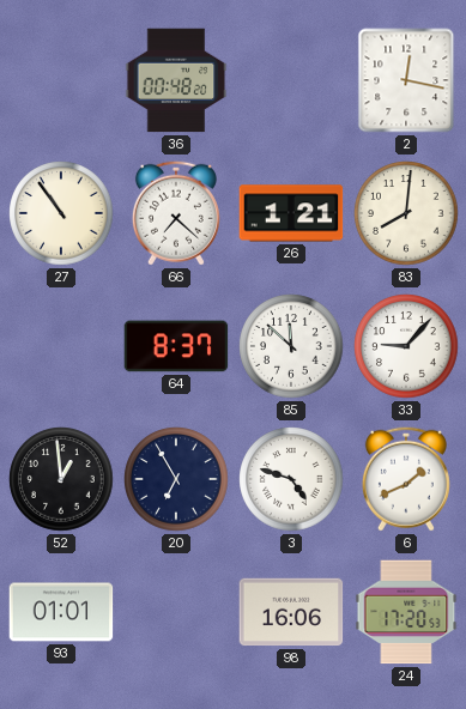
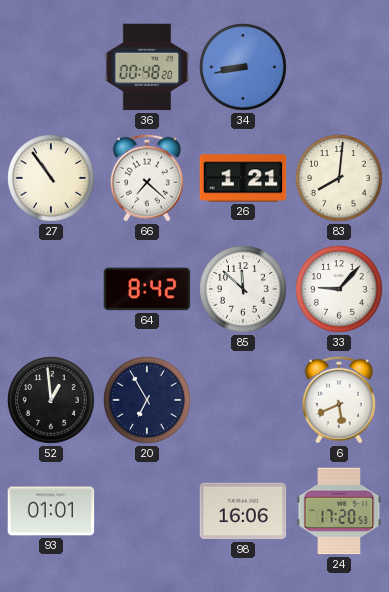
34: none -> 8:43 (243, 67)
2: 12:17 -> none (406, 80)
64: 8:37 -> 8:42 (147, 289)
3: 4:48 -> none (291, 479)
6: 1:41 -> 5:41 (339, 400)
